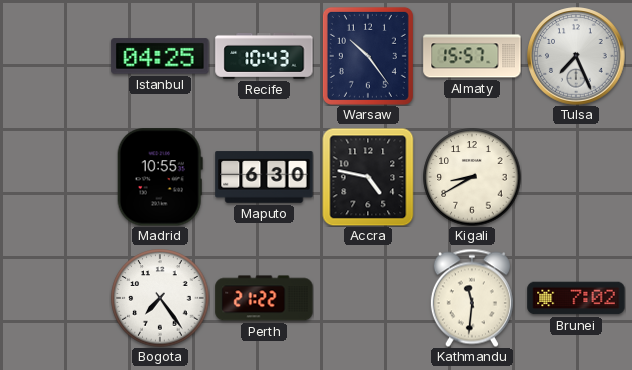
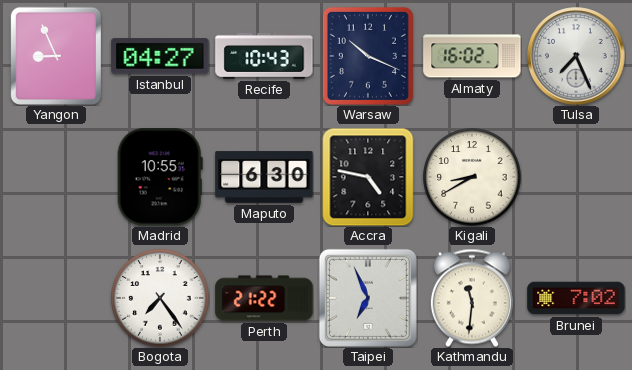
Yangon: none -> 8:56 (55, 55)
Istanbul: 04:25 -> 04:27 (160, 56)
Warsaw: 10:24 -> 10:19 (368, 56)
Almaty: 15:57 -> 16:02 (472, 56)
Taipei: none -> 6:56 (368, 298)
